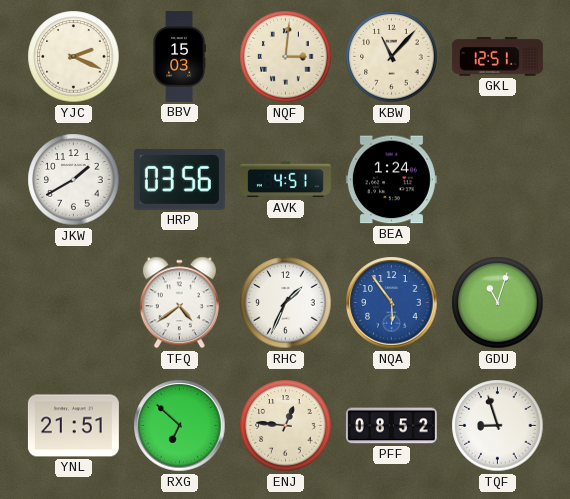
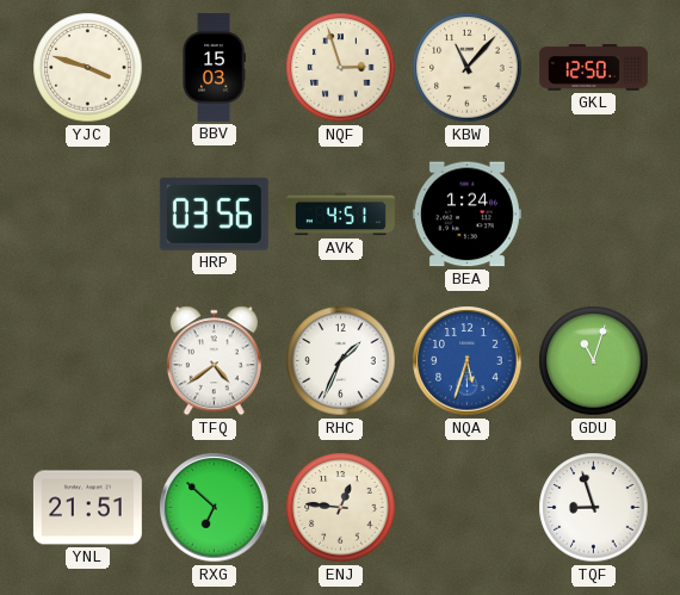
YJC: 2:19 -> 3:48 (88, 68)
NQF: 3:01 -> 2:57 (341, 68)
GKL: 12:51 -> 12:50 (593, 68)
JKW: 1:40 -> none (74, 180)
NQA: 5:54 -> 5:33 (468, 361)
PFF: 08:52 -> none (391, 426)
